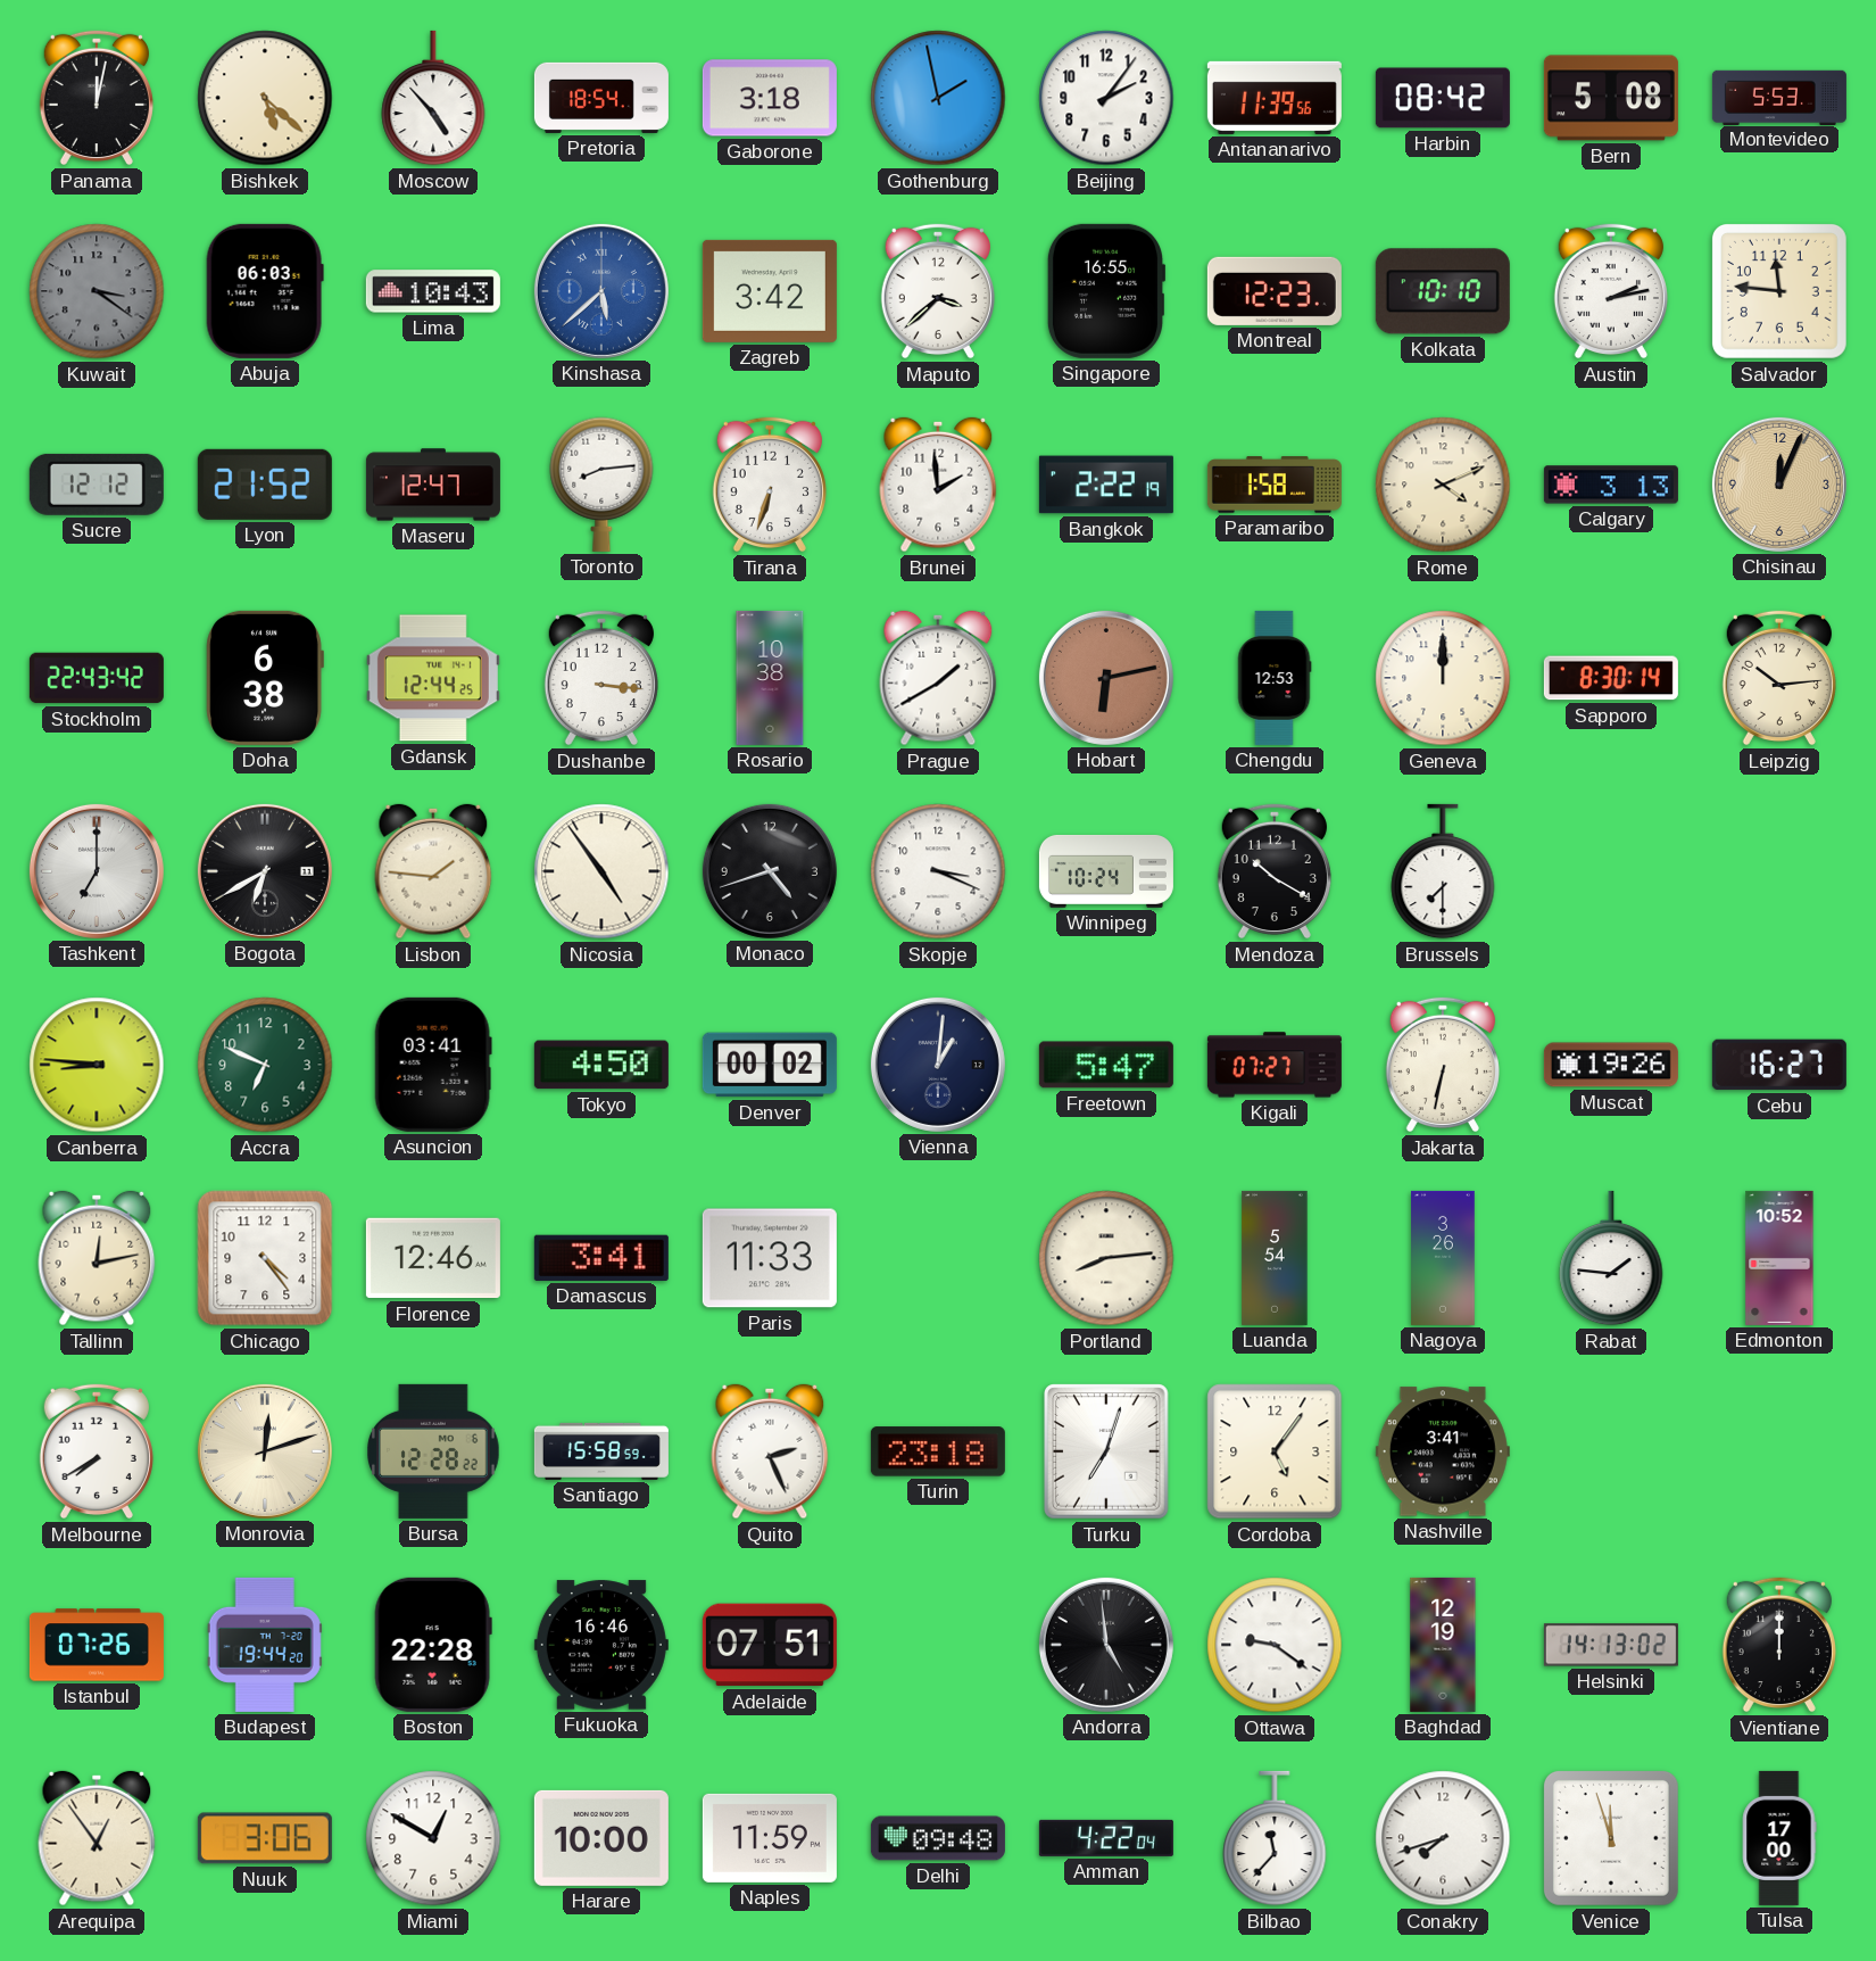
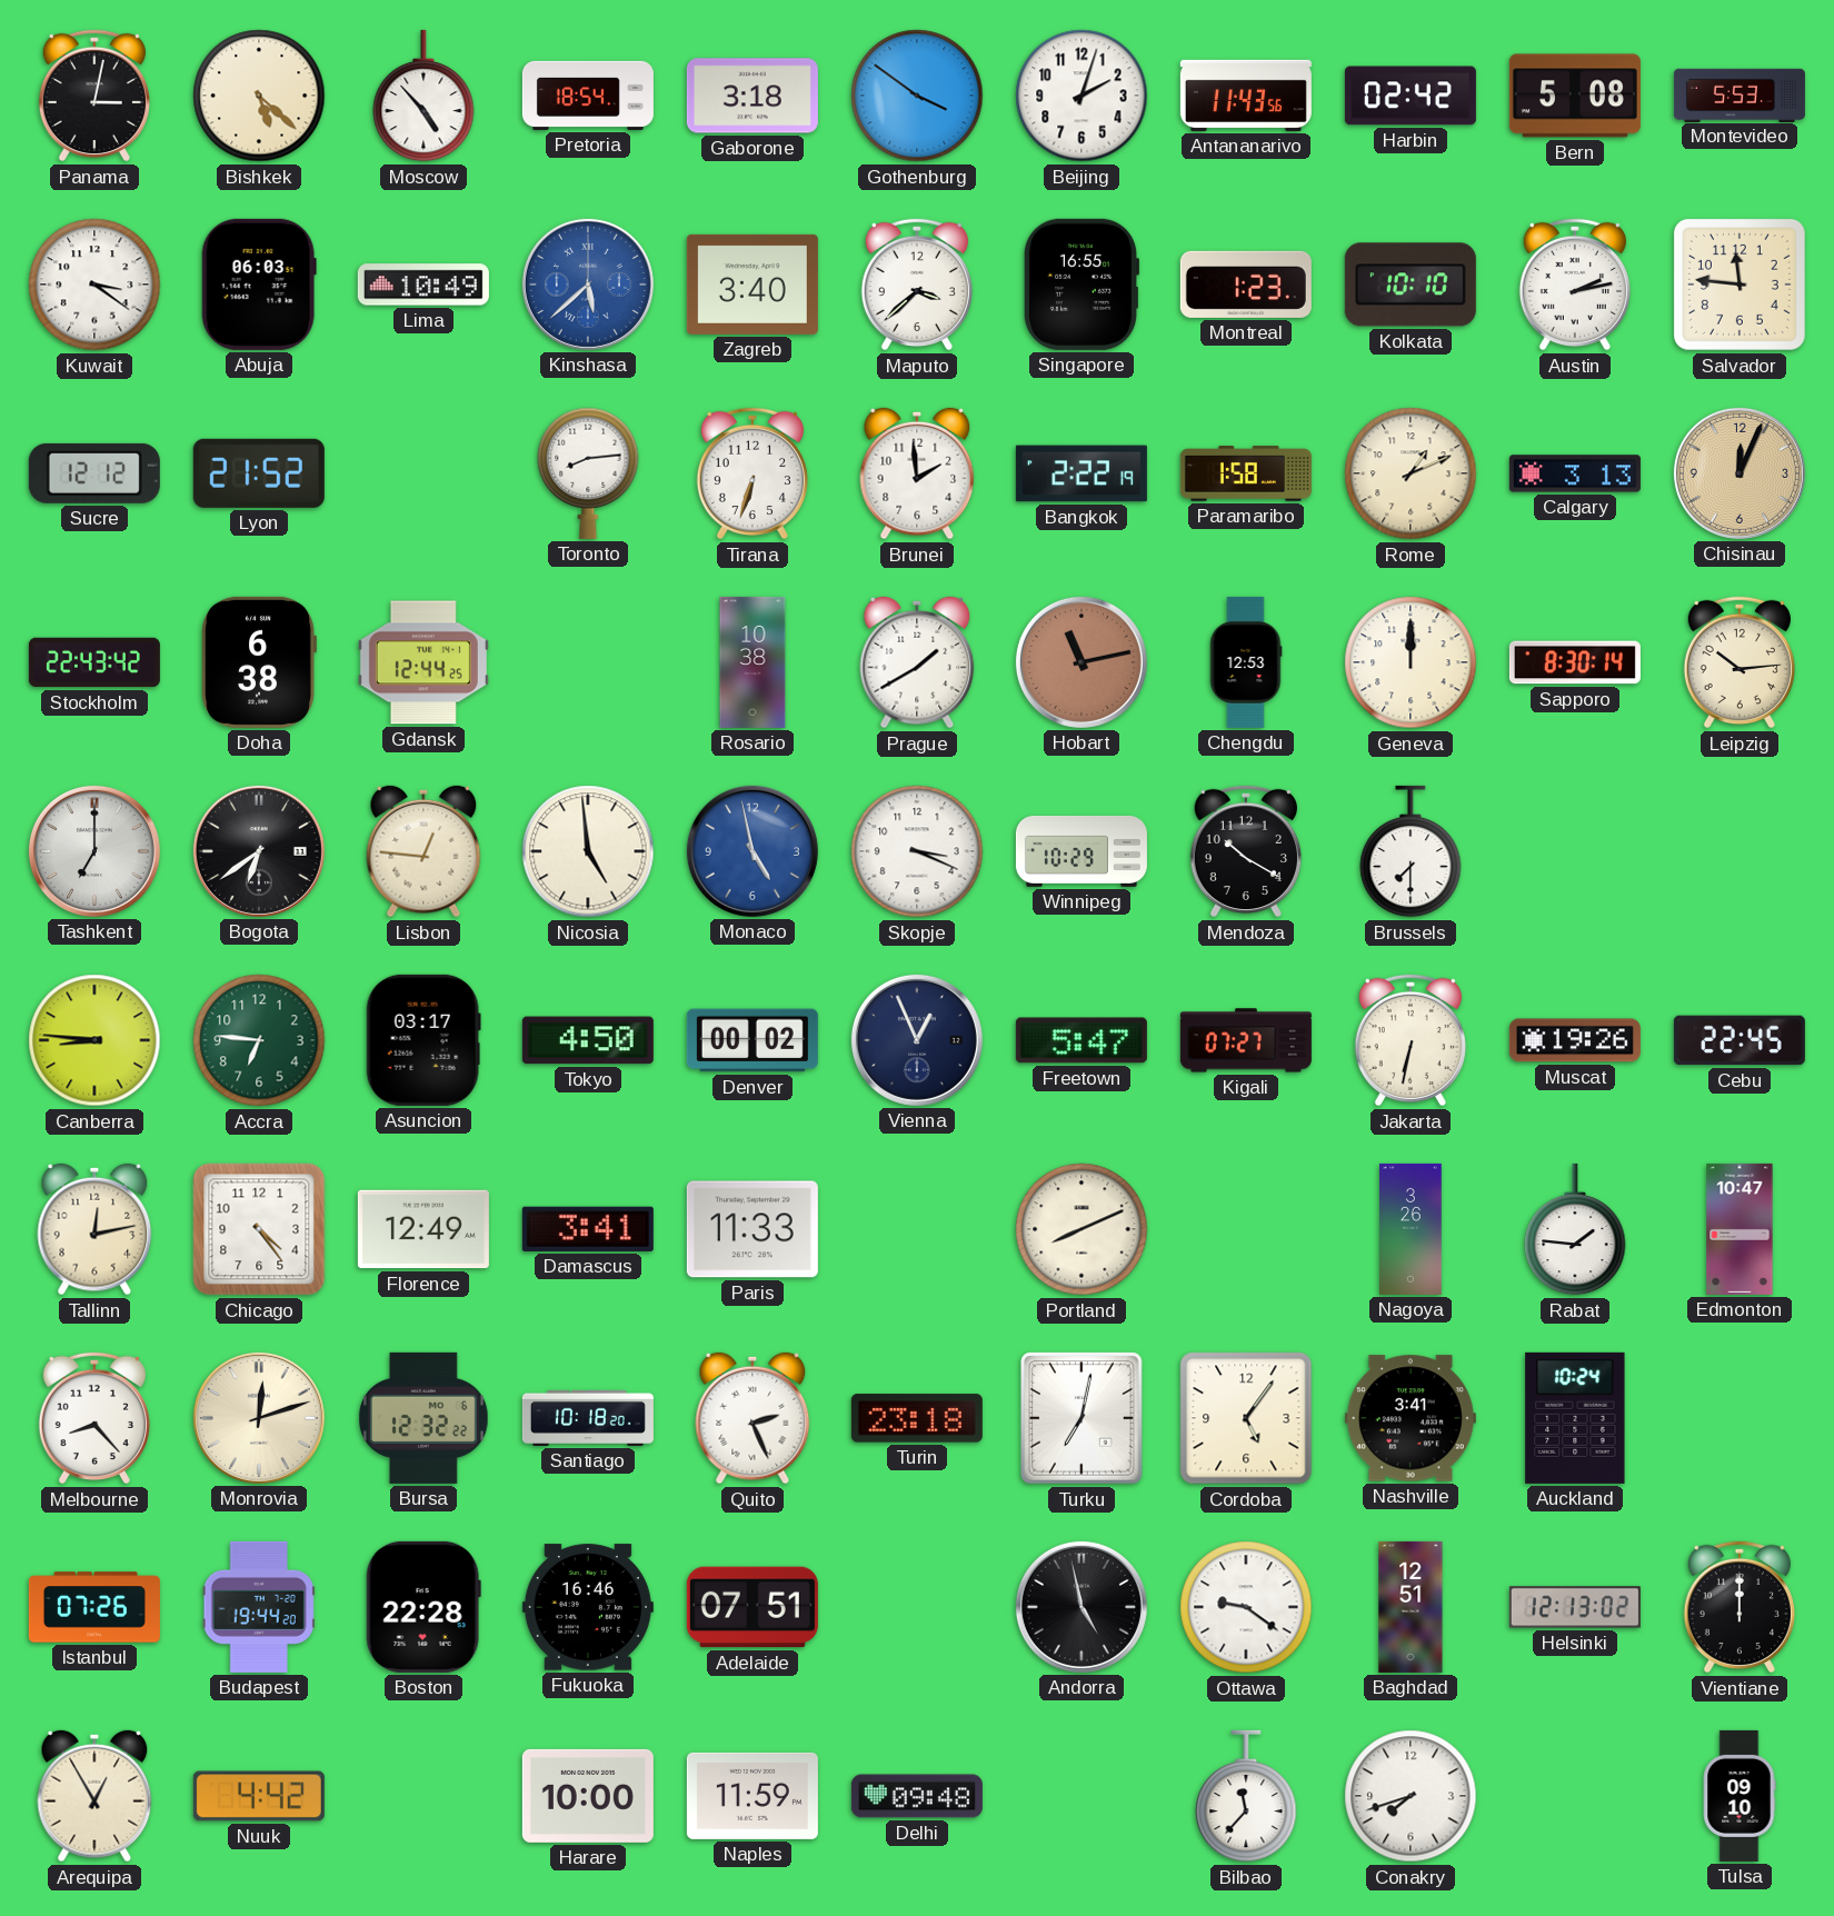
Panama: 12:02 -> 3:02 (94, 96)
Gothenburg: 1:58 -> 3:51 (917, 96)
Beijing: 2:06 -> 2:03 (1082, 96)
Antananarivo: 11:39 -> 11:43 (1246, 96)
Harbin: 08:42 -> 02:42 (1411, 96)
Kuwait dial: grey -> white (94, 285)
Lima: 10:43 -> 10:49 (423, 285)
Zagreb: 3:42 -> 3:40 (752, 285)
Montreal: 12:23 -> 1:23 (1246, 285)
Maseru: 12:47 -> none (433, 485)
Rome: 4:11 -> 1:11 (1411, 473)
Dushanbe: 3:16 -> none (601, 678)
Hobart: 6:13 -> 11:13 (1082, 662)
Bogota: 6:40 -> 6:39 (259, 851)
Lisbon: 1:46 -> 12:46 (423, 851)
Nicosia: 4:54 -> 4:59 (588, 851)
Monaco: 4:42 -> 4:58 (752, 851)
Monaco dial: black -> blue (752, 851)
Winnipeg: 10:24 -> 10:29 (1082, 851)
Accra: 6:49 -> 6:46 (259, 1040)
Asuncion: 03:41 -> 03:17 (423, 1040)
Vienna: 1:01 -> 12:56 (917, 1040)
Cebu: 16:27 -> 22:45 (1740, 1040)
Florence: 12:46 -> 12:49 (423, 1229)
Portland: 8:14 -> 8:11 (1082, 1229)
Luanda: 5:54 -> none (1275, 1258)
Edmonton: 10:52 -> 10:47 (1740, 1229)
Melbourne: 7:40 -> 8:23 (94, 1418)
Bursa: 12:28 -> 12:32 (423, 1418)
Santiago: 15:58 -> 10:18 (588, 1418)
Turku: 7:03 -> 7:02 (1082, 1418)
Auckland: none -> 10:24 (1575, 1418)
Andorra: 4:59 -> 4:58 (1082, 1607)
Baghdad: 12:19 -> 12:51 (1411, 1607)
Helsinki: 14:13 -> 12:13 (1575, 1607)
Arequipa: 12:54 -> 12:55 (94, 1796)
Nuuk: 3:06 -> 4:42 (259, 1796)
Miami: 12:50 -> none (433, 1838)
Amman: 4:22 -> none (1106, 1838)
Venice: 11:57 -> none (1611, 1838)
Tulsa: 17:00 -> 09:10 (1740, 1796)
